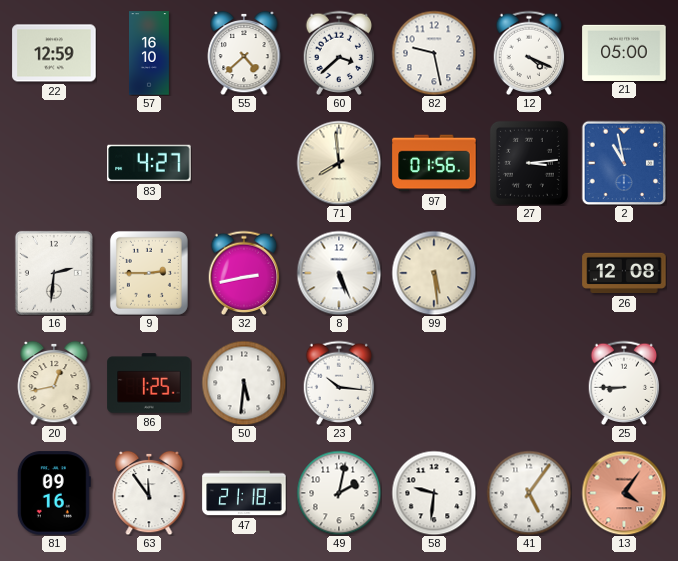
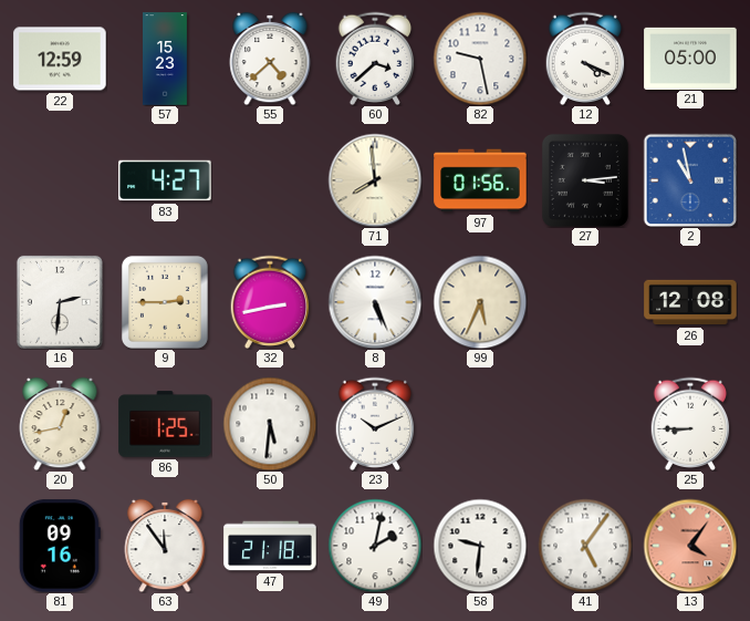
57: 16:10 -> 15:23 (166, 59)
99: 5:29 -> 5:34 (480, 302)
23: 10:16 -> 10:11 (375, 424)
